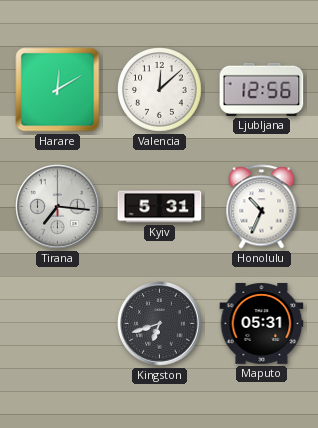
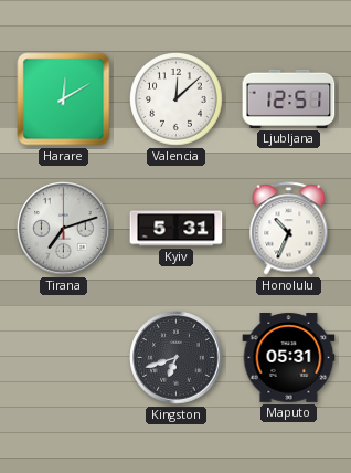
Ljubljana: 12:56 -> 12:51 (289, 98)
Tirana: 7:16 -> 7:12 (64, 229)
